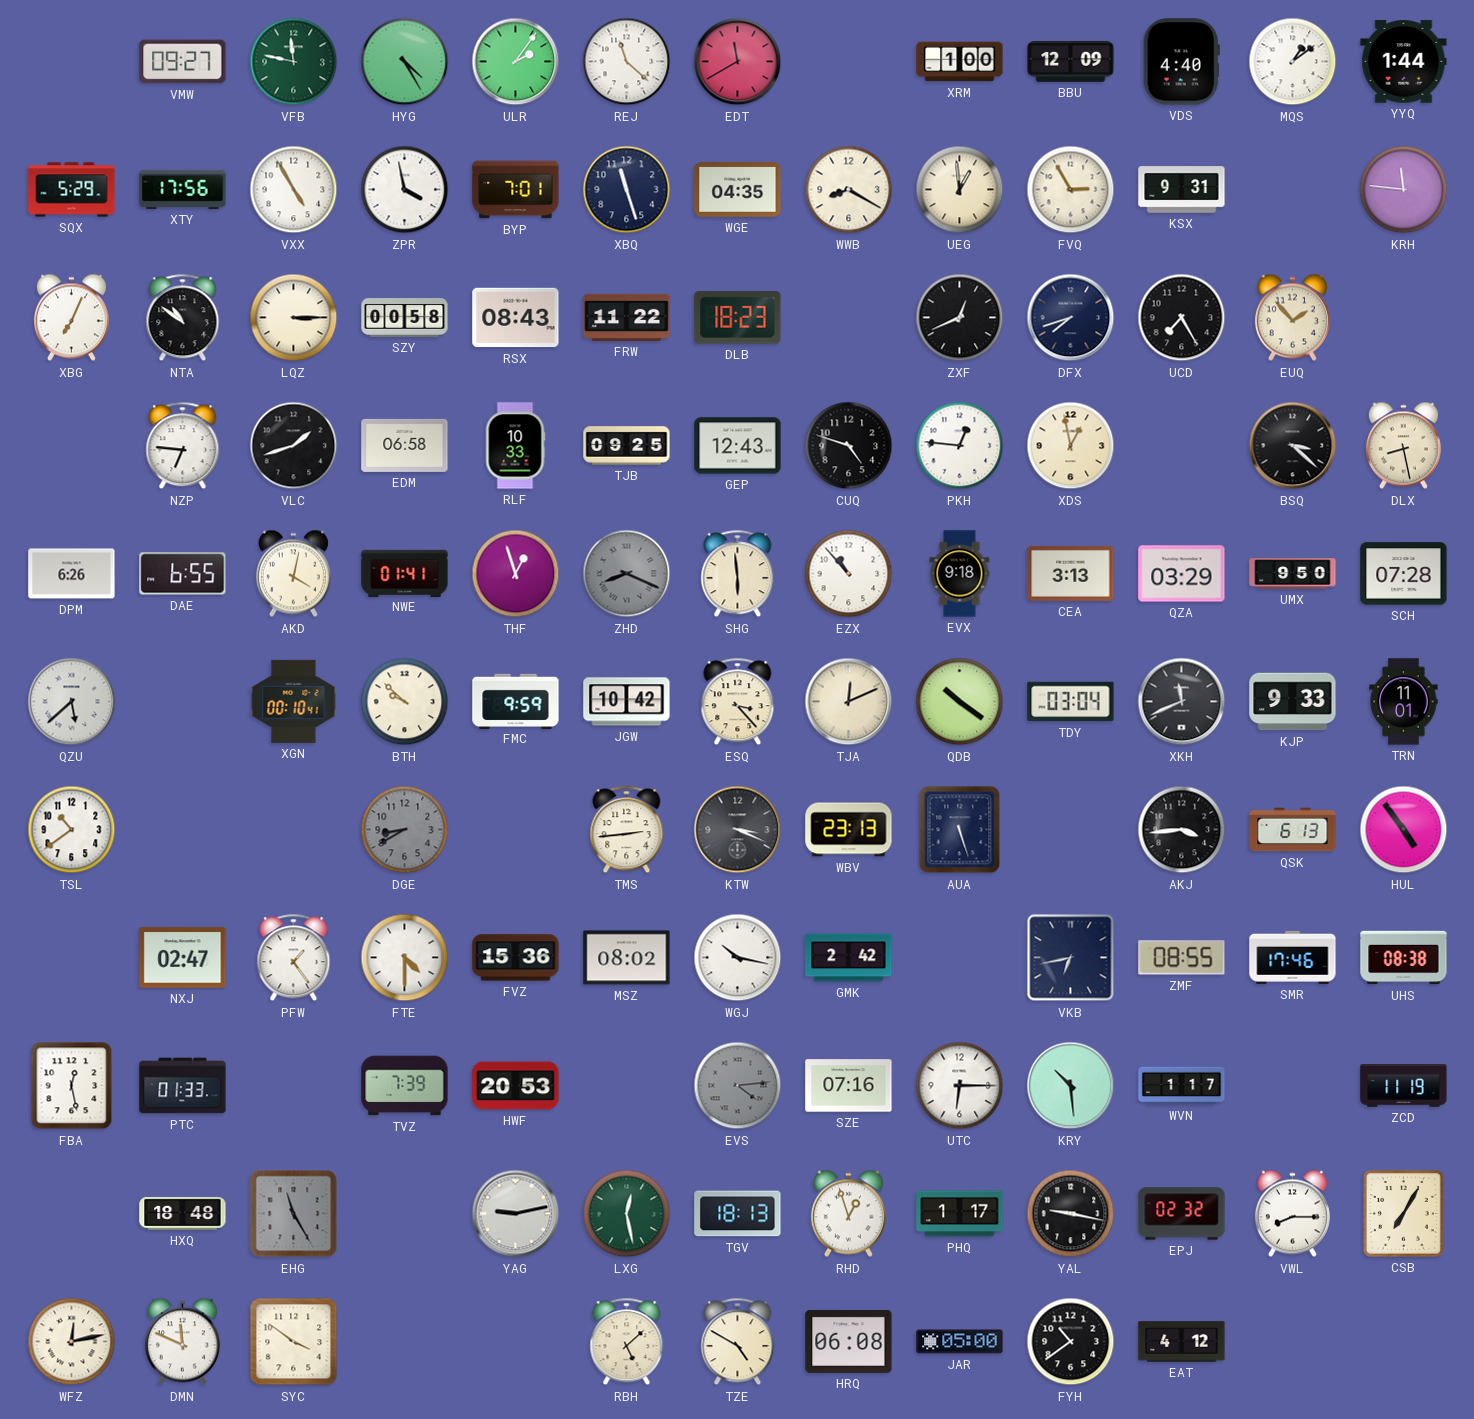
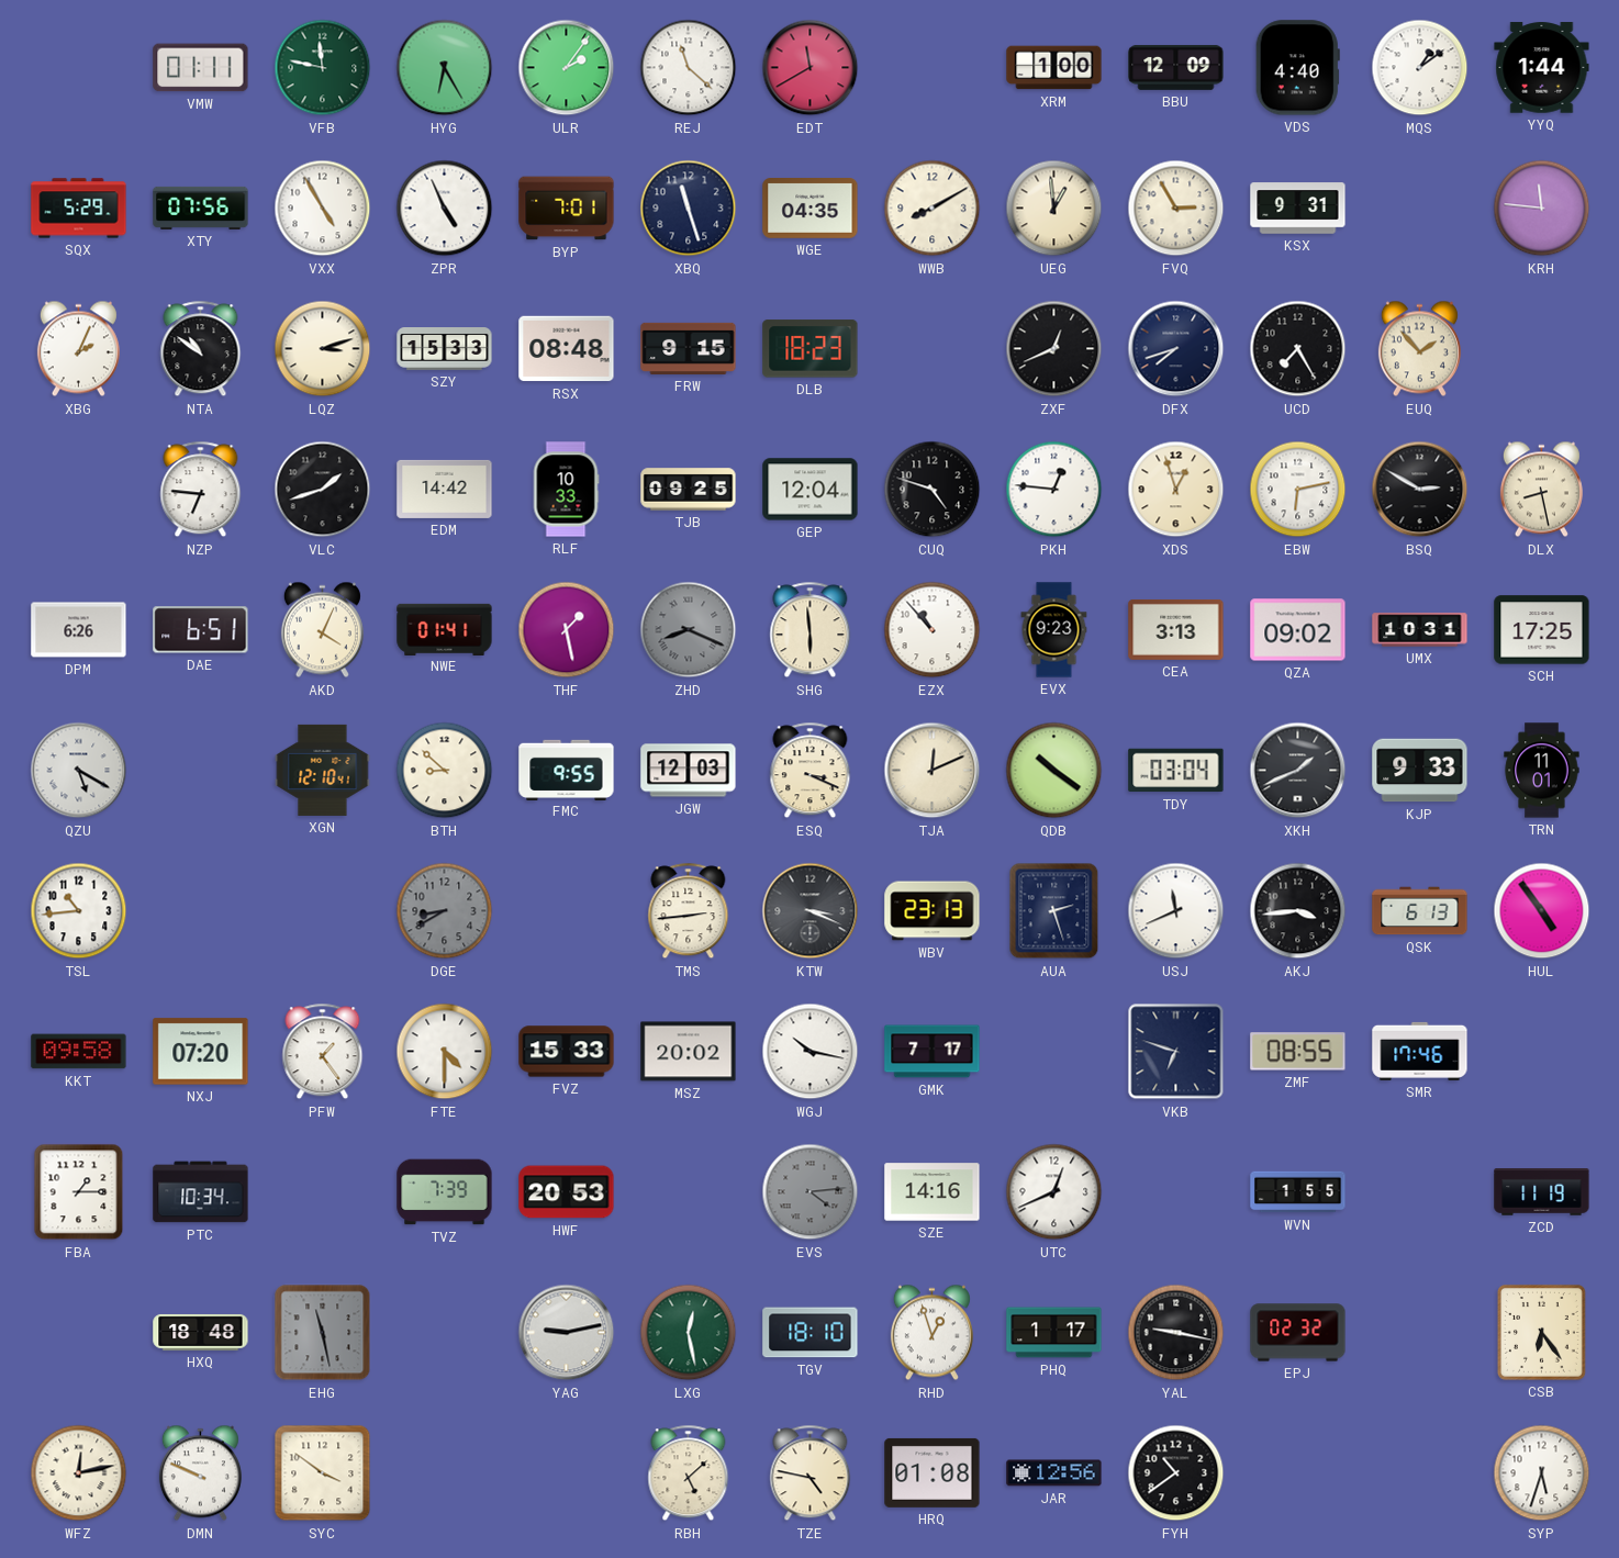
VMW: 09:27 -> 01:11 (201, 68)
HYG: 4:25 -> 6:25 (445, 68)
XTY: 17:56 -> 07:56 (201, 208)
ZPR: 3:58 -> 4:56 (445, 209)
WWB: 8:20 -> 8:10 (933, 209)
XBG: 7:04 -> 2:04 (78, 349)
LQZ: 3:15 -> 3:12 (323, 349)
SZY: 00:58 -> 15:33 (445, 349)
RSX: 08:43 -> 08:48 (567, 349)
FRW: 11:22 -> 9:15 (689, 348)
EDM: 06:58 -> 14:42 (445, 489)
GEP: 12:43 -> 12:04 (811, 490)
XDS: 12:58 -> 12:57 (1176, 490)
EBW: none -> 6:13 (1298, 490)
BSQ: 3:22 -> 2:50 (1420, 490)
DAE: 6:55 -> 6:51 (201, 630)
AKD: 4:02 -> 4:04 (322, 630)
THF: 12:57 -> 1:28 (567, 630)
EVX: 9:18 -> 9:23 (1054, 630)
QZA: 03:29 -> 09:02 (1298, 630)
UMX: 9:50 -> 10:31 (1420, 630)
SCH: 07:28 -> 17:25 (1542, 630)
QZU: 5:38 -> 5:20 (79, 771)
XGN: 00:10 -> 12:10 (323, 770)
BTH: 9:52 -> 8:52 (445, 771)
FMC: 9:59 -> 9:55 (567, 770)
JGW: 10:42 -> 12:03 (689, 771)
ESQ: 3:23 -> 3:19 (811, 771)
XKH: 11:41 -> 1:41 (1298, 771)
TSL: 10:39 -> 10:44 (79, 911)
AUA: 5:27 -> 2:27 (1054, 911)
USJ: none -> 11:41 (1176, 911)
KKT: none -> 09:58 (79, 1052)
NXJ: 02:47 -> 07:20 (201, 1052)
FVZ: 15:36 -> 15:33 (567, 1052)
MSZ: 08:02 -> 20:02 (689, 1052)
GMK: 2:42 -> 7:17 (933, 1052)
VKB: 6:43 -> 6:48 (1176, 1052)
UHS: 08:38 -> none (1404, 958)
FBA: 12:28 -> 1:15 (79, 1192)
PTC: 01:33 -> 10:34 (201, 1192)
SZE: 07:16 -> 14:16 (933, 1192)
UTC: 6:15 -> 12:41 (1054, 1192)
KRY: 10:29 -> none (1071, 1086)
WVN: 1:17 -> 1:55 (1298, 1192)
EHG: 11:25 -> 11:28 (323, 1333)
TGV: 18:13 -> 18:10 (811, 1333)
VWL: 8:15 -> none (1292, 1214)
CSB: 7:05 -> 6:24 (1541, 1332)
DMN: 11:49 -> 9:49 (200, 1473)
TZE: 4:50 -> 4:47 (811, 1473)
HRQ: 06:08 -> 01:08 (933, 1472)
JAR: 05:00 -> 12:56 (1054, 1473)
EAT: 4:12 -> none (1182, 1342)
SYP: none -> 5:33 (1542, 1473)
